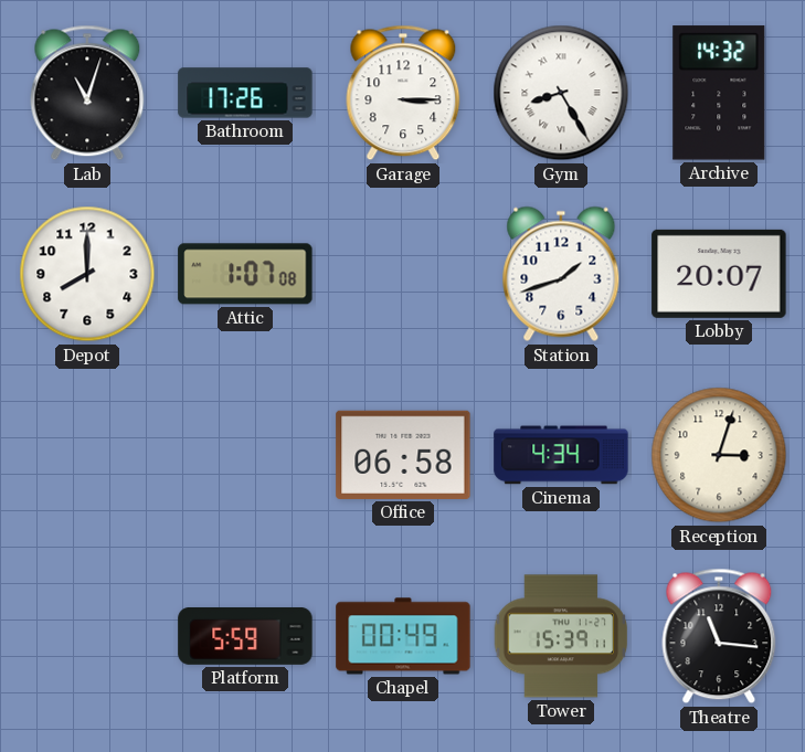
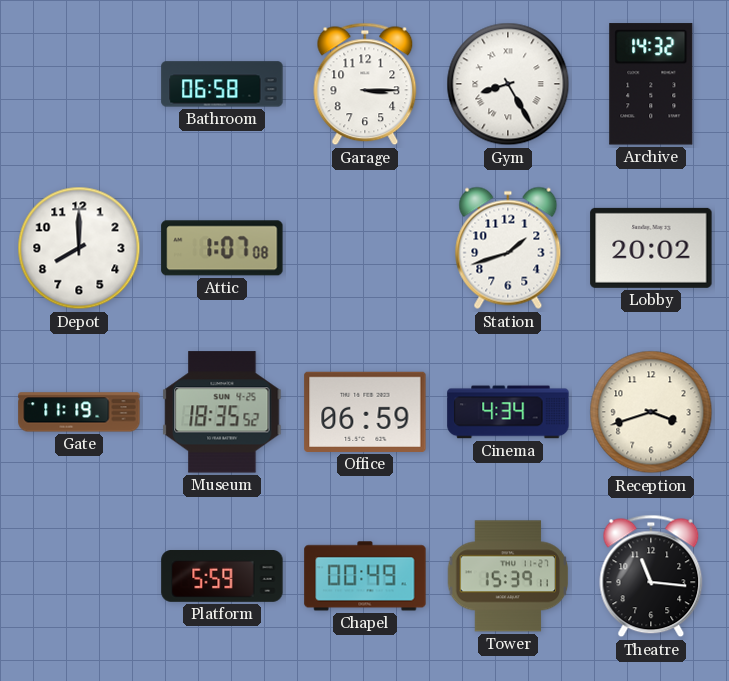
Lab: 11:03 -> none (87, 93)
Bathroom: 17:26 -> 06:58 (222, 84)
Lobby: 20:07 -> 20:02 (651, 248)
Gate: none -> 11:19 (79, 412)
Museum: none -> 18:35 (222, 412)
Office: 06:58 -> 06:59 (365, 412)
Reception: 3:03 -> 3:42 (651, 412)
